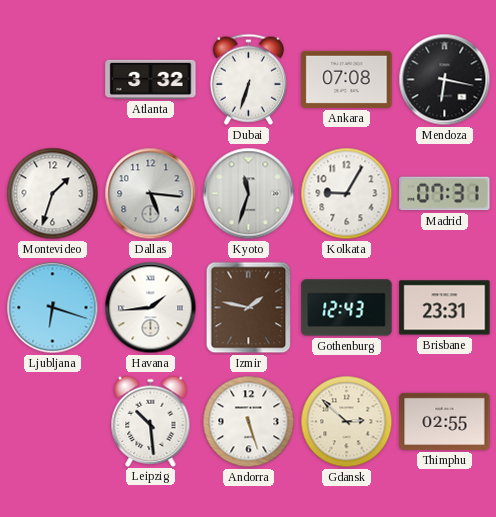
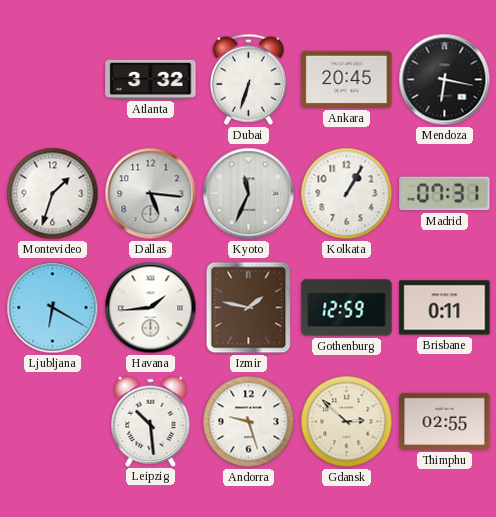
Ankara: 07:08 -> 20:45 (347, 79)
Kyoto: 11:33 -> 11:34 (249, 194)
Kolkata: 9:05 -> 1:05 (347, 194)
Ljubljana: 6:18 -> 6:20 (53, 308)
Gothenburg: 12:43 -> 12:59 (347, 308)
Brisbane: 23:31 -> 0:11 (445, 308)
Andorra: 5:27 -> 9:27 (249, 422)
